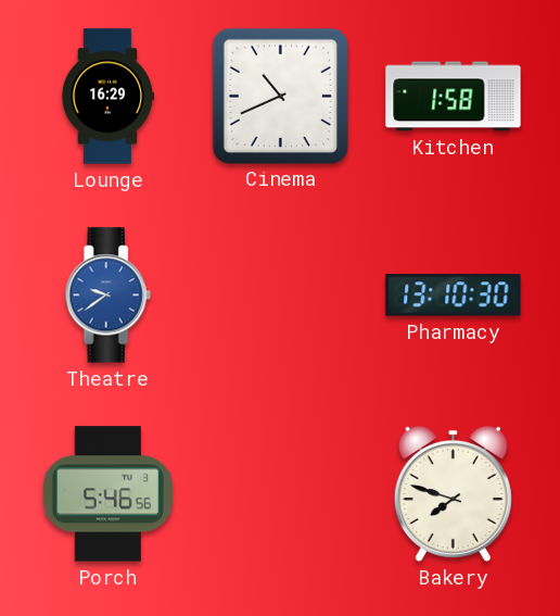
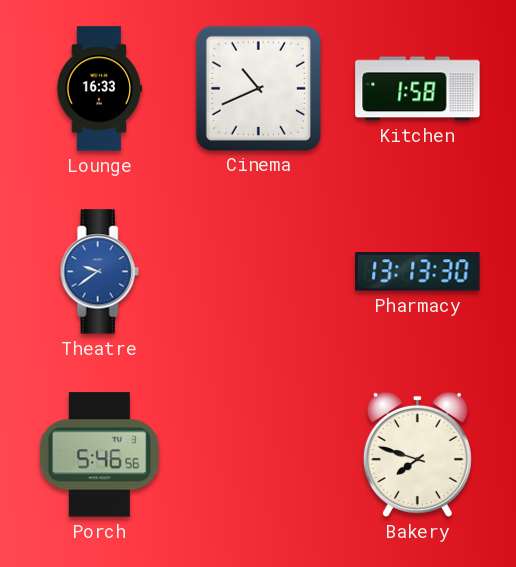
Lounge: 16:29 -> 16:33 (99, 89)
Pharmacy: 13:10 -> 13:13 (418, 272)
